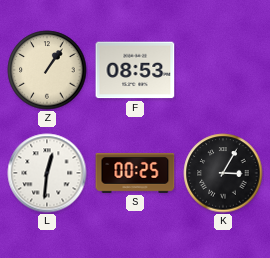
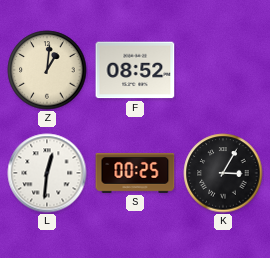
Z: 1:06 -> 1:01 (47, 70)
F: 08:53 -> 08:52 (135, 70)
